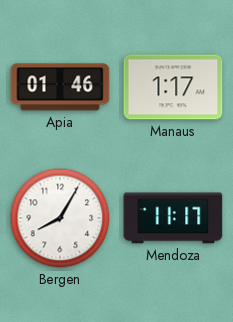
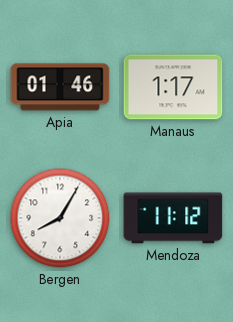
Mendoza: 11:17 -> 11:12 (173, 218)
